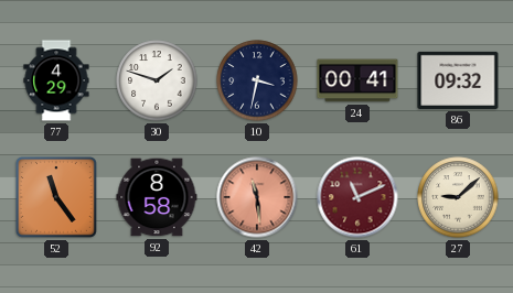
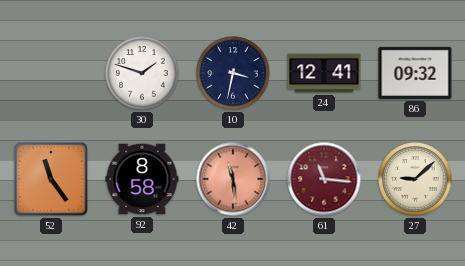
77: 4:29 -> none (56, 80)
24: 00:41 -> 12:41 (324, 73)
61: 11:11 -> 11:16 (324, 179)
